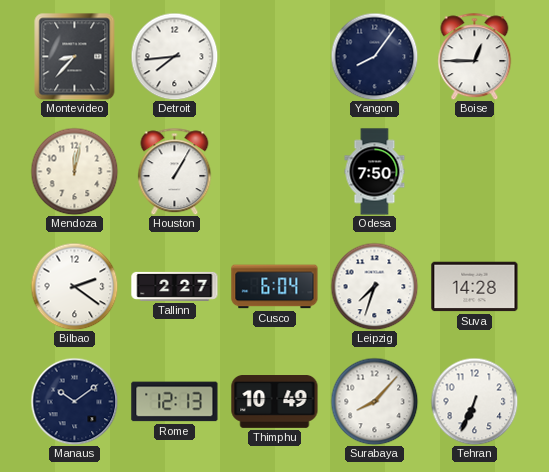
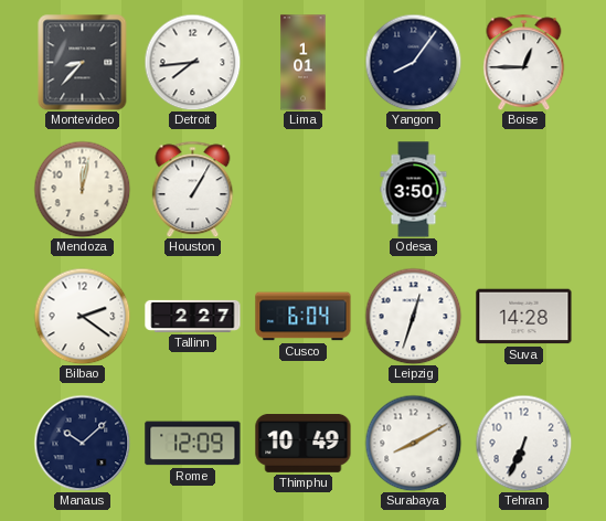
Lima: none -> 1:01 (304, 63)
Odesa: 7:50 -> 3:50 (414, 190)
Leipzig: 7:33 -> 12:33 (413, 316)
Manaus: 10:09 -> 10:08 (82, 443)
Rome: 12:13 -> 12:09 (193, 444)
Surabaya: 8:07 -> 8:10 (413, 443)
